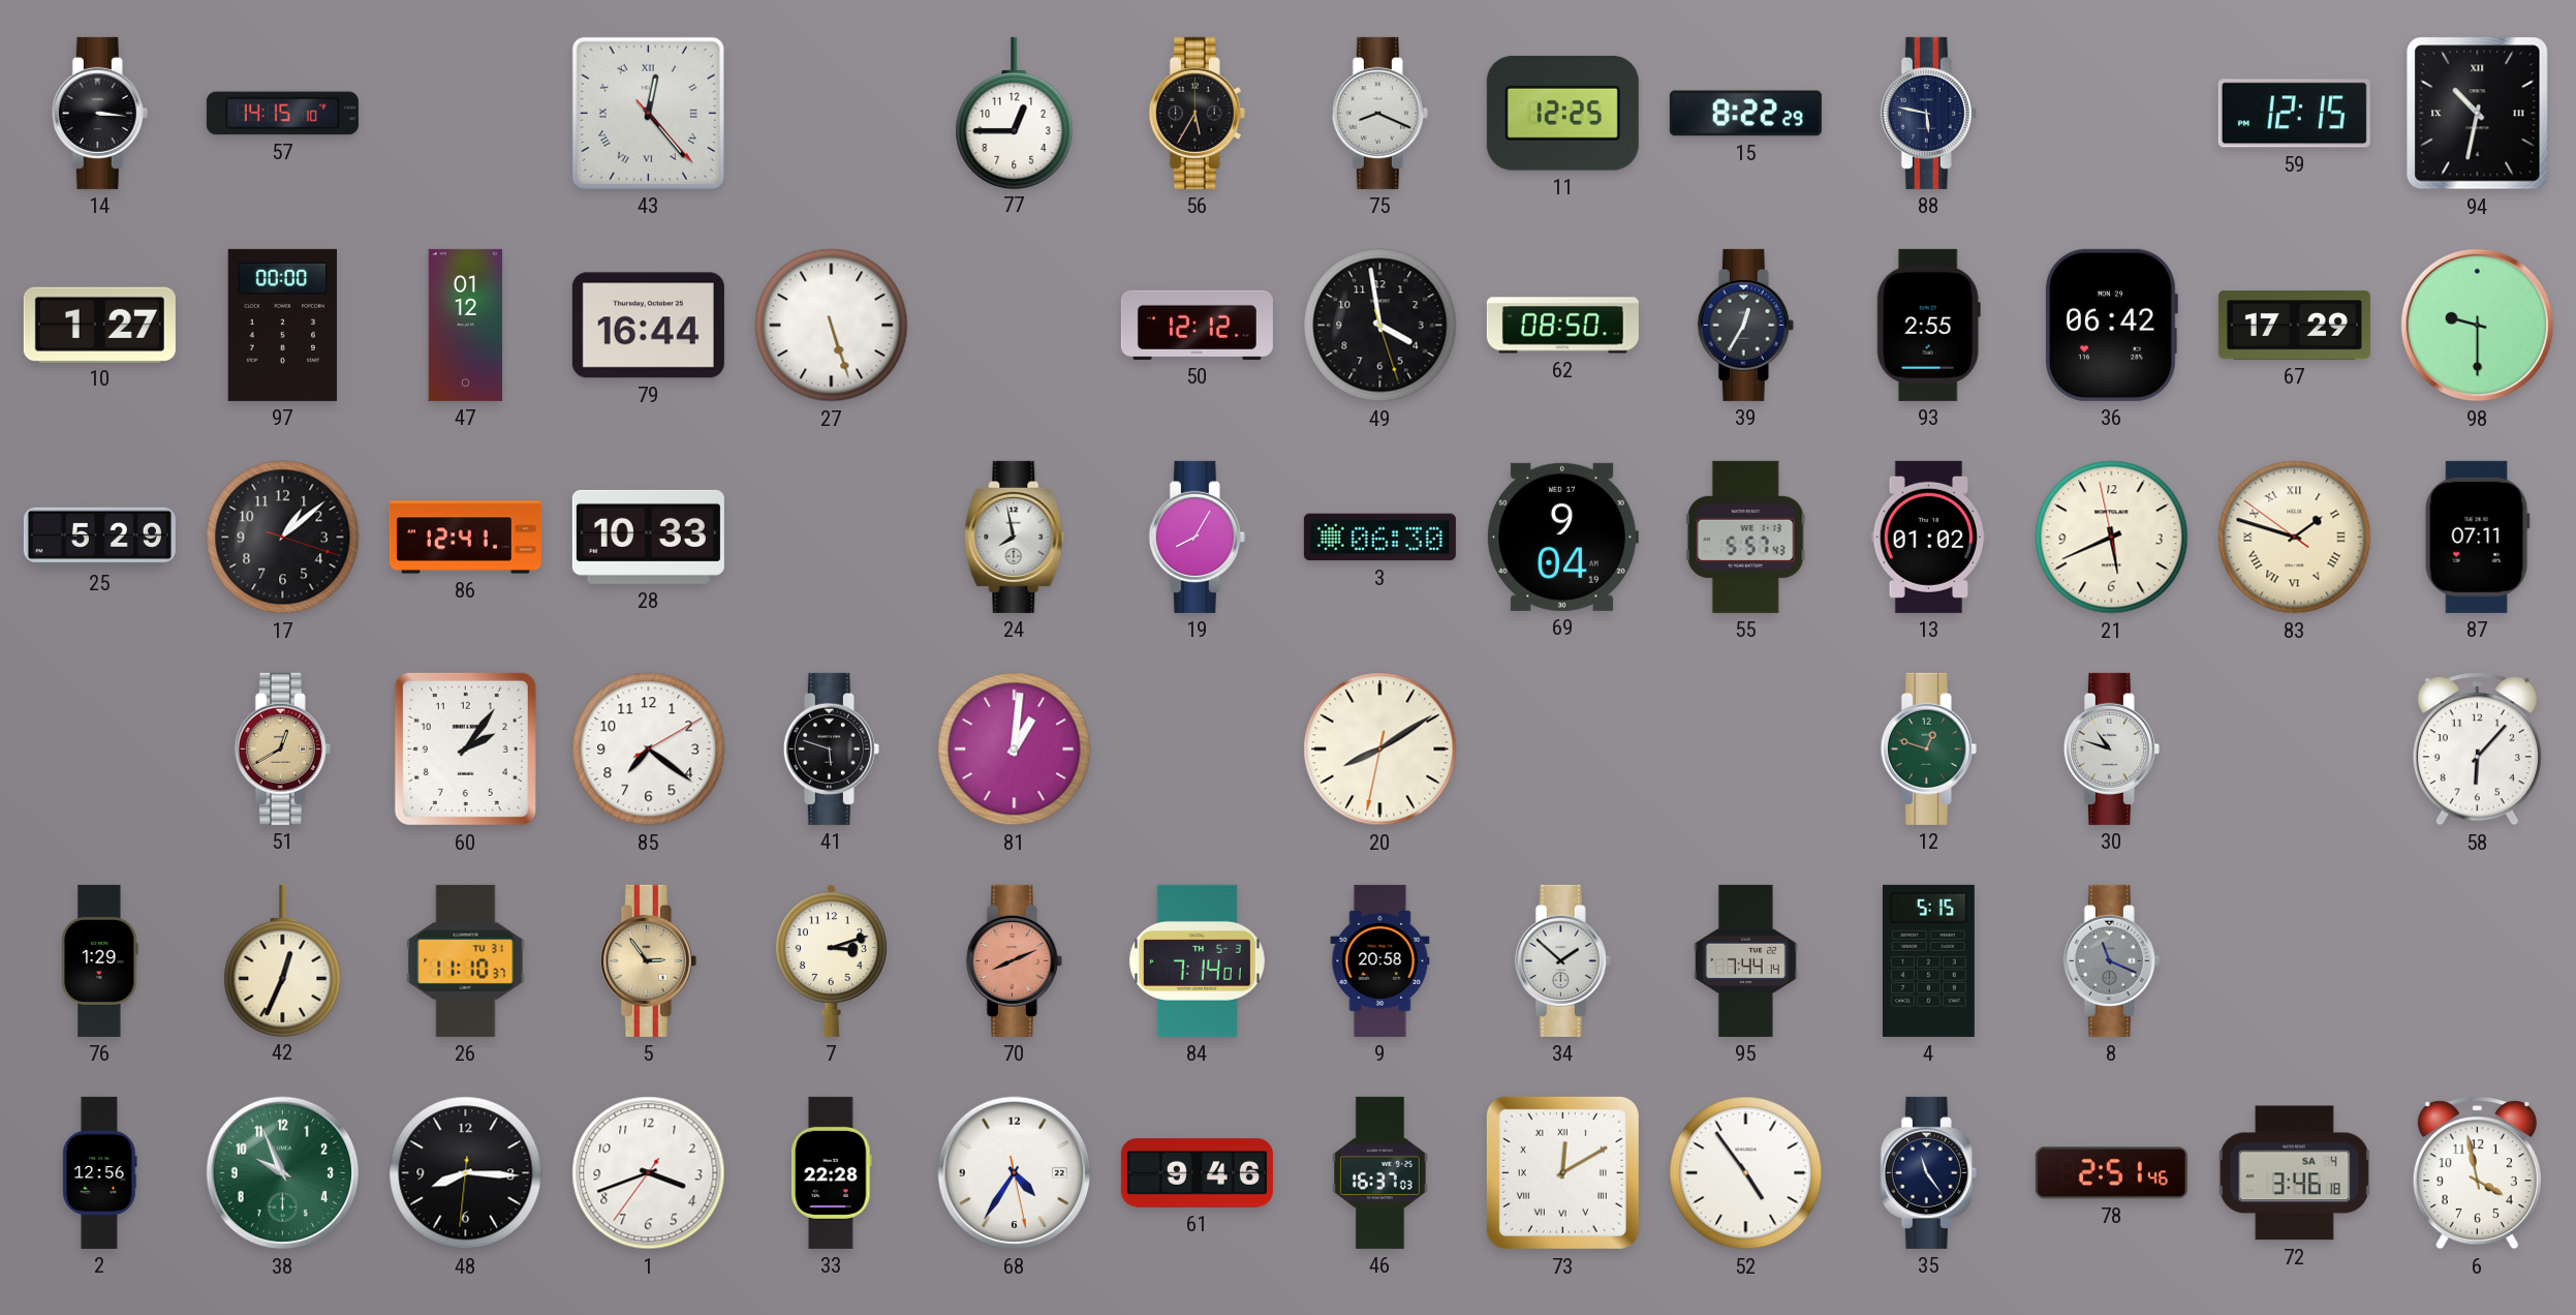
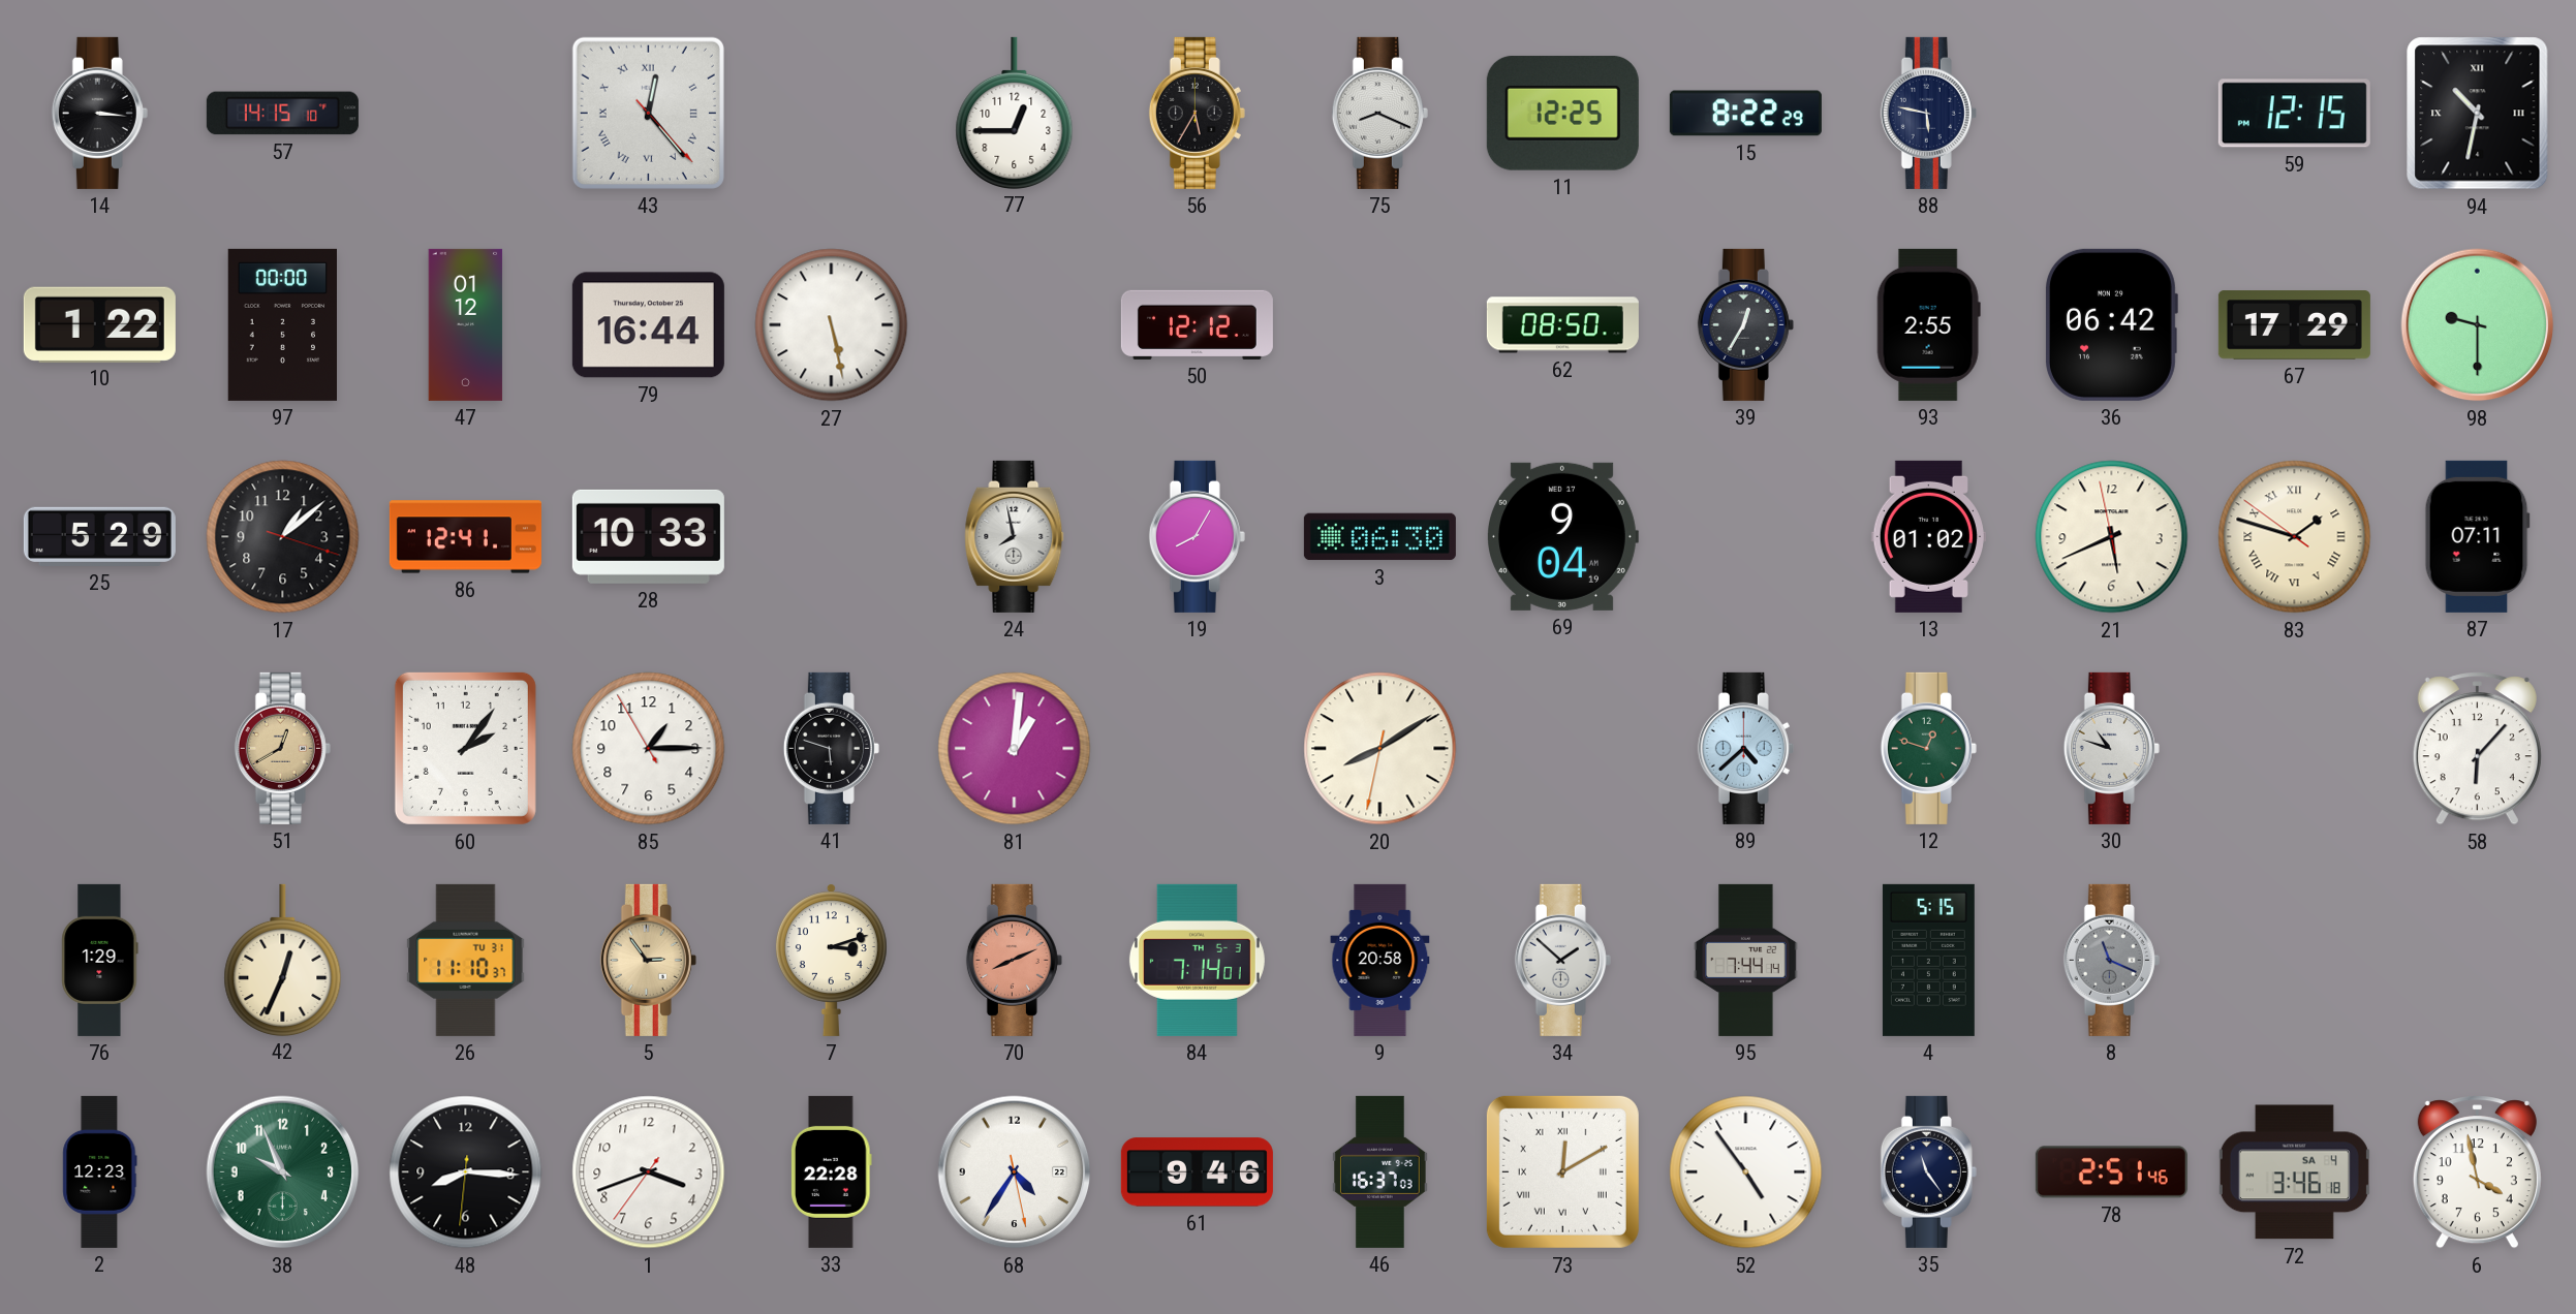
10: 1:27 -> 1:22 (99, 324)
27: 5:27 -> 5:28 (832, 325)
49: 3:58 -> none (1380, 326)
55: 5:57 -> none (1745, 537)
85: 7:21 -> 1:14 (649, 749)
89: none -> 4:38 (1745, 748)
2: 12:56 -> 12:23 (100, 1171)
